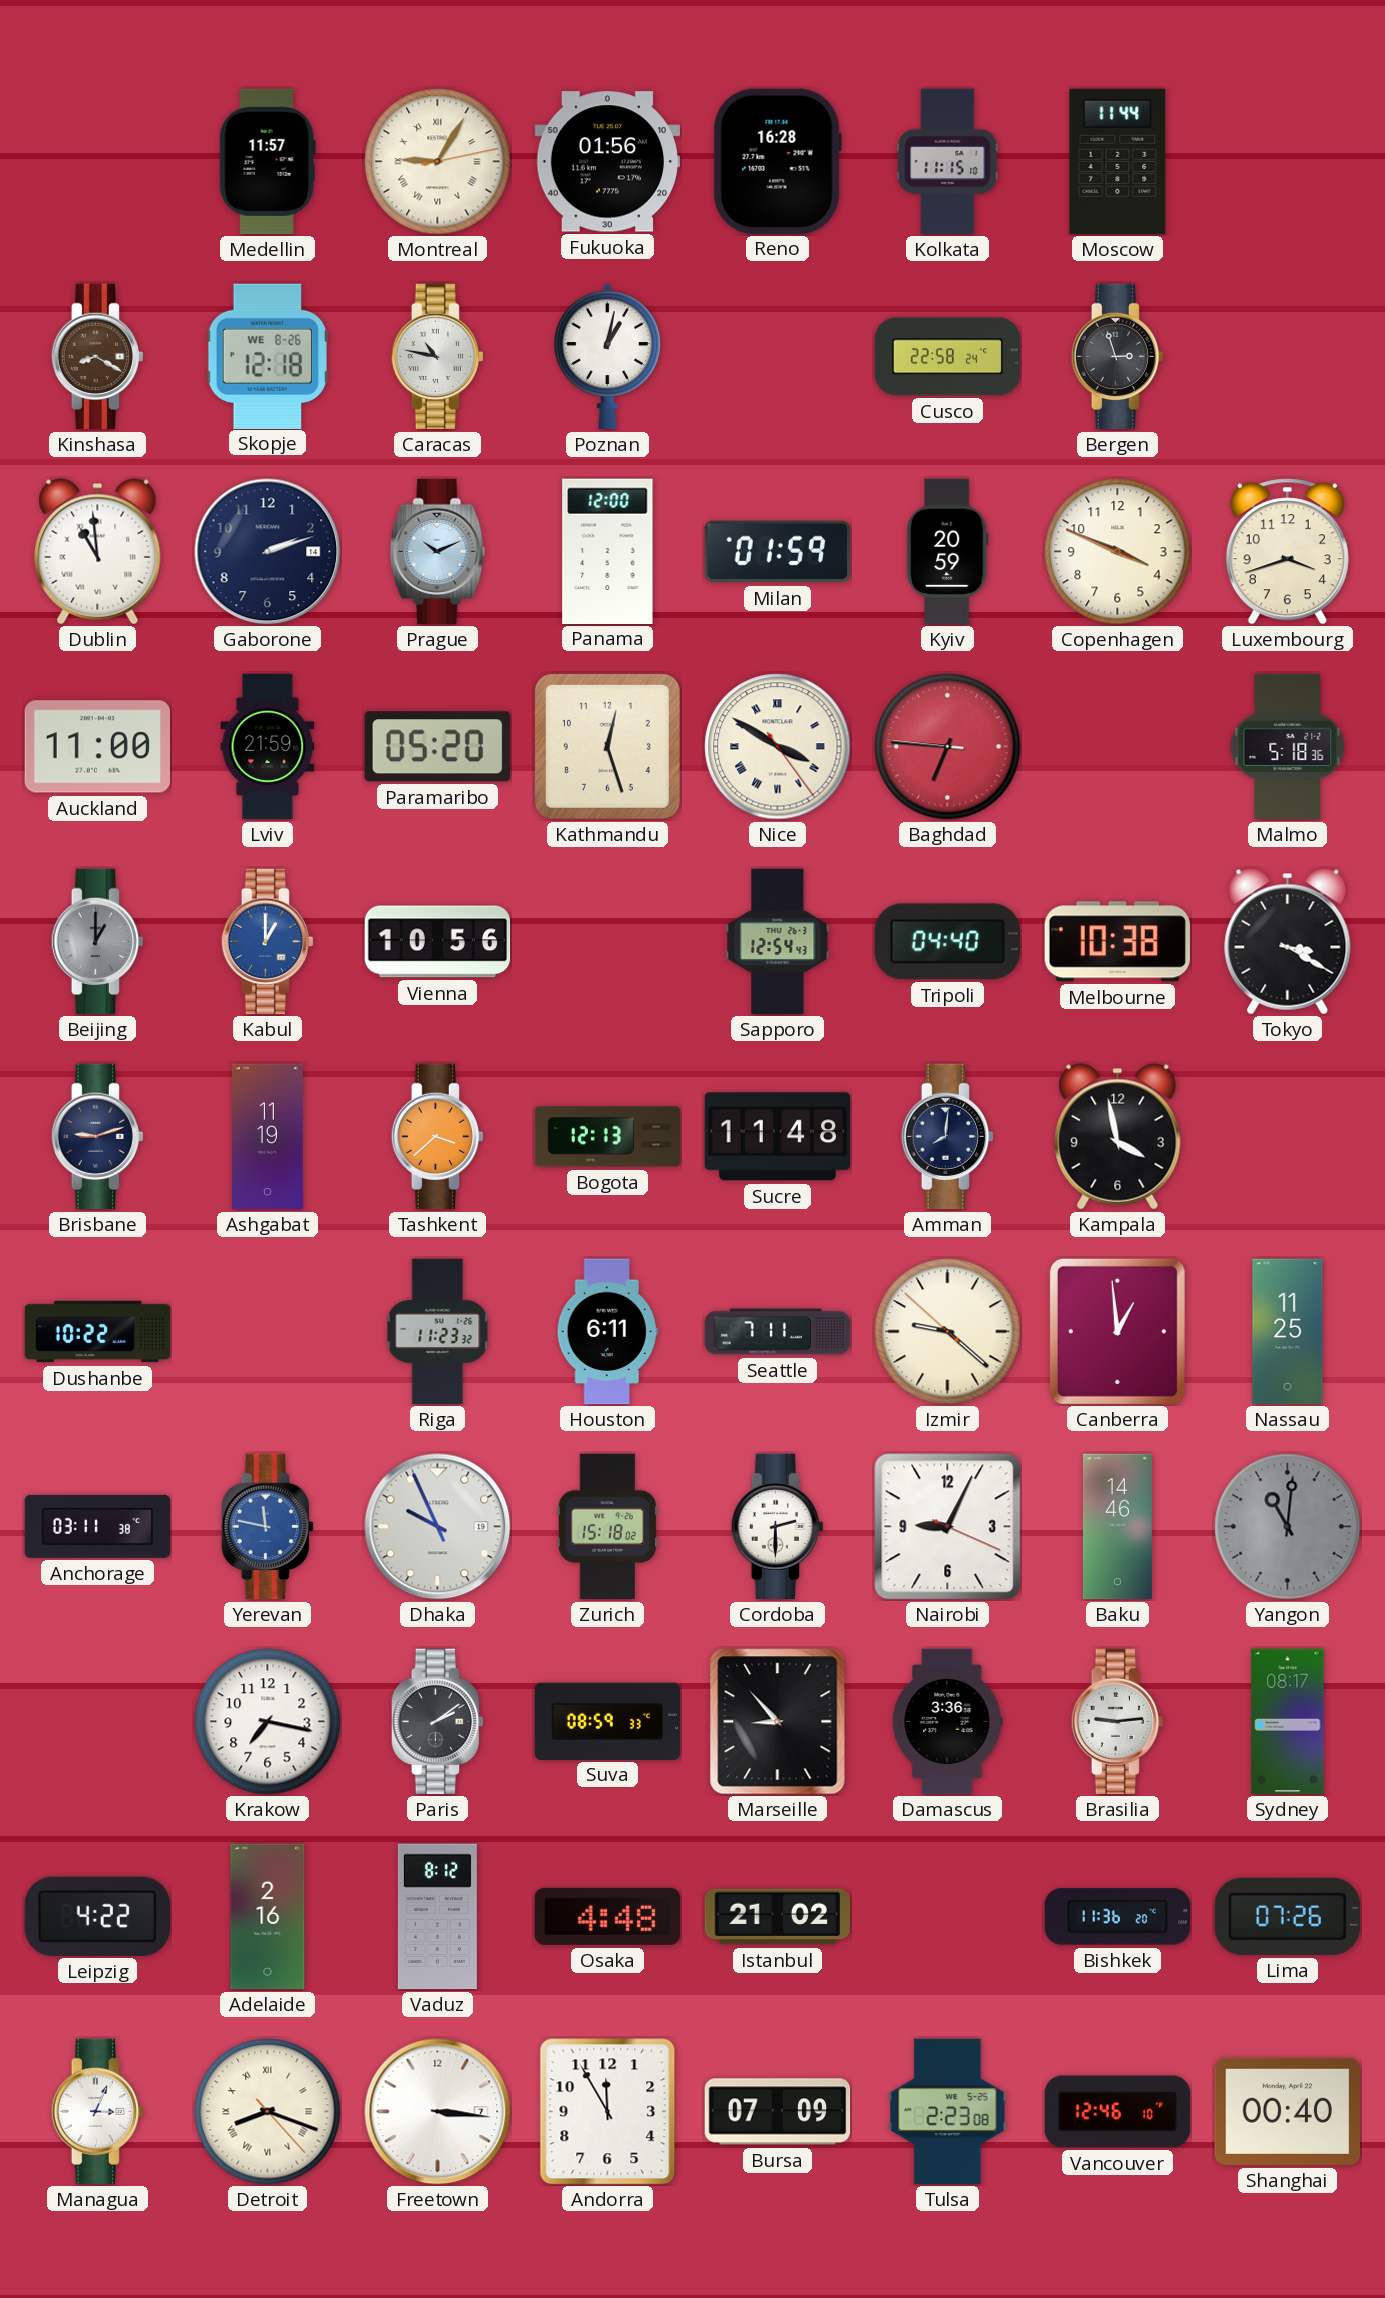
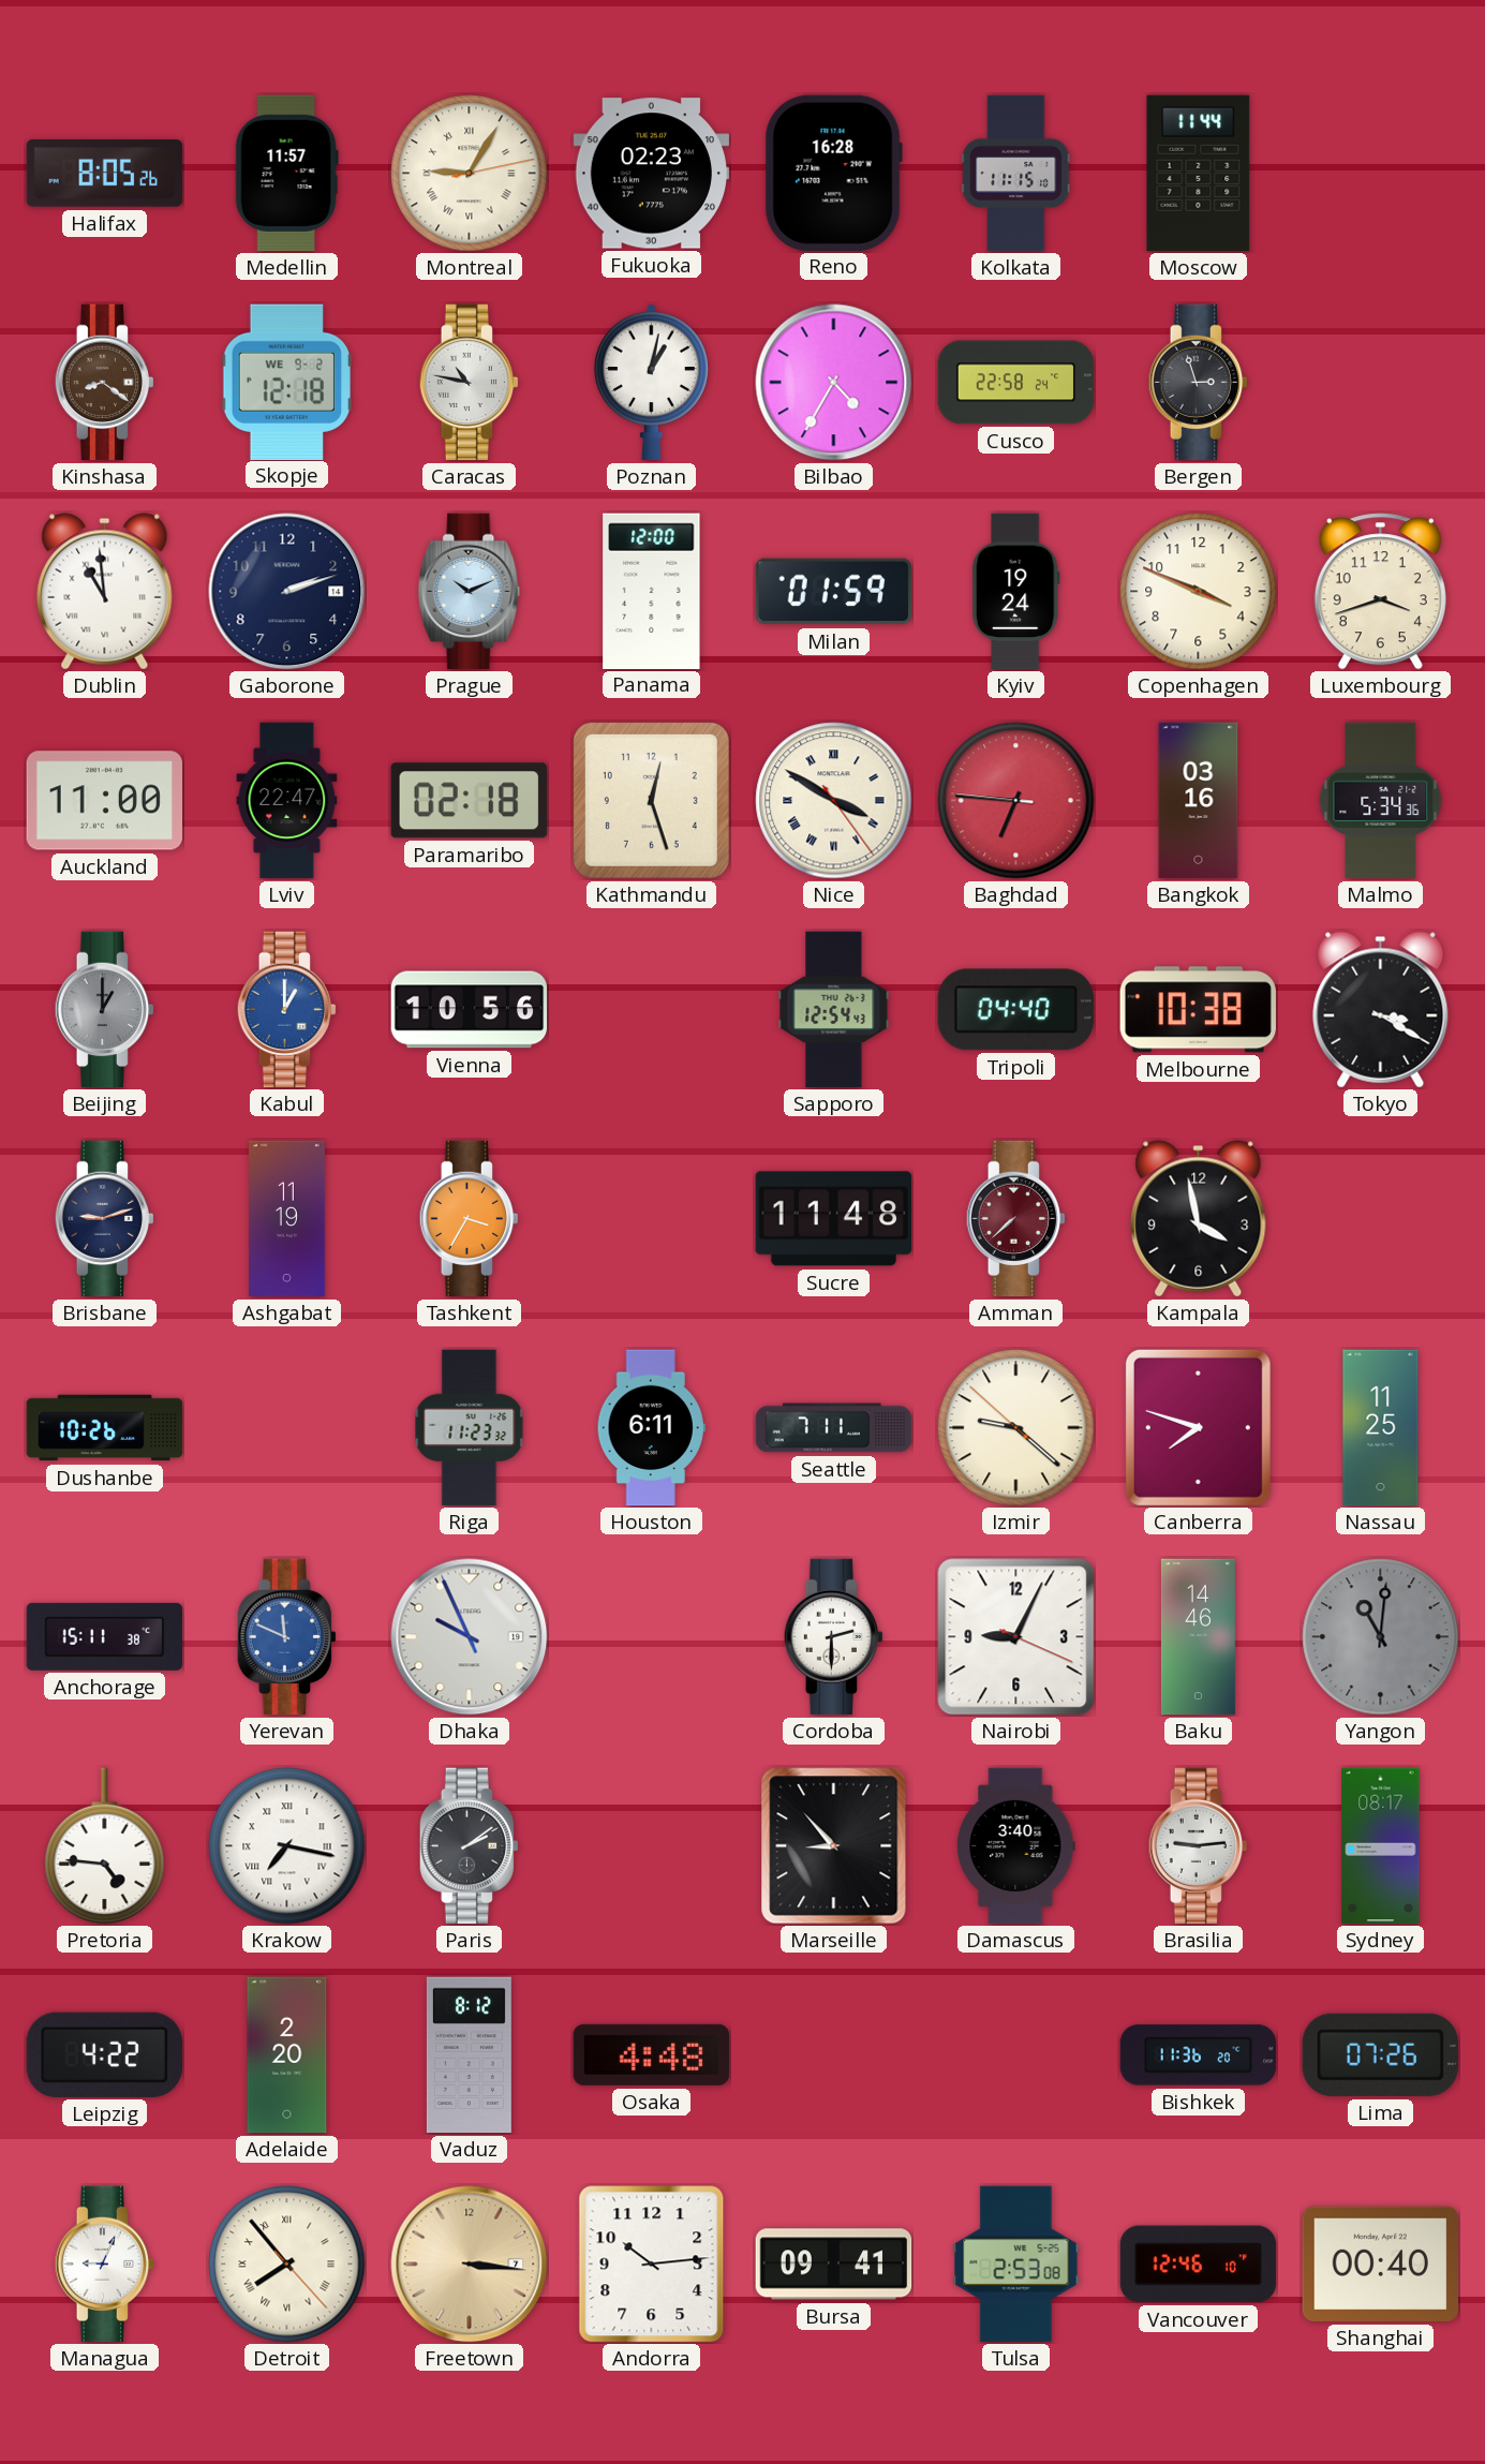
Halifax: none -> 8:05 (105, 174)
Fukuoka: 01:56 -> 02:23 (652, 174)
Kinshasa: 8:20 -> 8:21 (104, 383)
Skopje date: WE 8-26 -> WE 9-2 (286, 382)
Bilbao: none -> 4:35 (834, 383)
Kyiv: 20:59 -> 19:24 (1015, 592)
Lviv: 21:59 -> 22:47 (287, 801)
Paramaribo: 05:20 -> 02:18 (469, 801)
Bangkok: none -> 03:16 (1199, 801)
Malmo: 5:18 -> 5:34 (1381, 801)
Tashkent: 3:38 -> 3:35 (469, 1219)
Bogota: 12:13 -> none (608, 1137)
Amman: 8:01 -> 7:38 (1015, 1219)
Amman dial: navy -> burgundy (1015, 1219)
Dushanbe: 10:22 -> 10:26 (105, 1428)
Canberra: 12:59 -> 7:48 (1198, 1427)
Anchorage: 03:11 -> 15:11 (105, 1636)
Yerevan: 11:47 -> 11:49 (286, 1637)
Zurich: 15:18 -> none (608, 1527)
Pretoria: none -> 4:46 (105, 1846)
Krakow numerals: Arabic -> Roman (287, 1846)
Suva: 08:59 -> none (608, 1721)
Damascus: 3:36 -> 3:40 (1016, 1846)
Adelaide: 2:16 -> 2:20 (287, 2055)
Istanbul: 21:02 -> none (778, 1917)
Managua: 3:04 -> 9:04 (104, 2265)
Detroit: 8:18 -> 7:53 (287, 2265)
Freetown dial: white -> champagne (470, 2265)
Andorra: 11:55 -> 10:14 (652, 2265)
Bursa: 07:09 -> 09:41 (834, 2265)
Tulsa: 2:23 -> 2:53 (1016, 2265)
